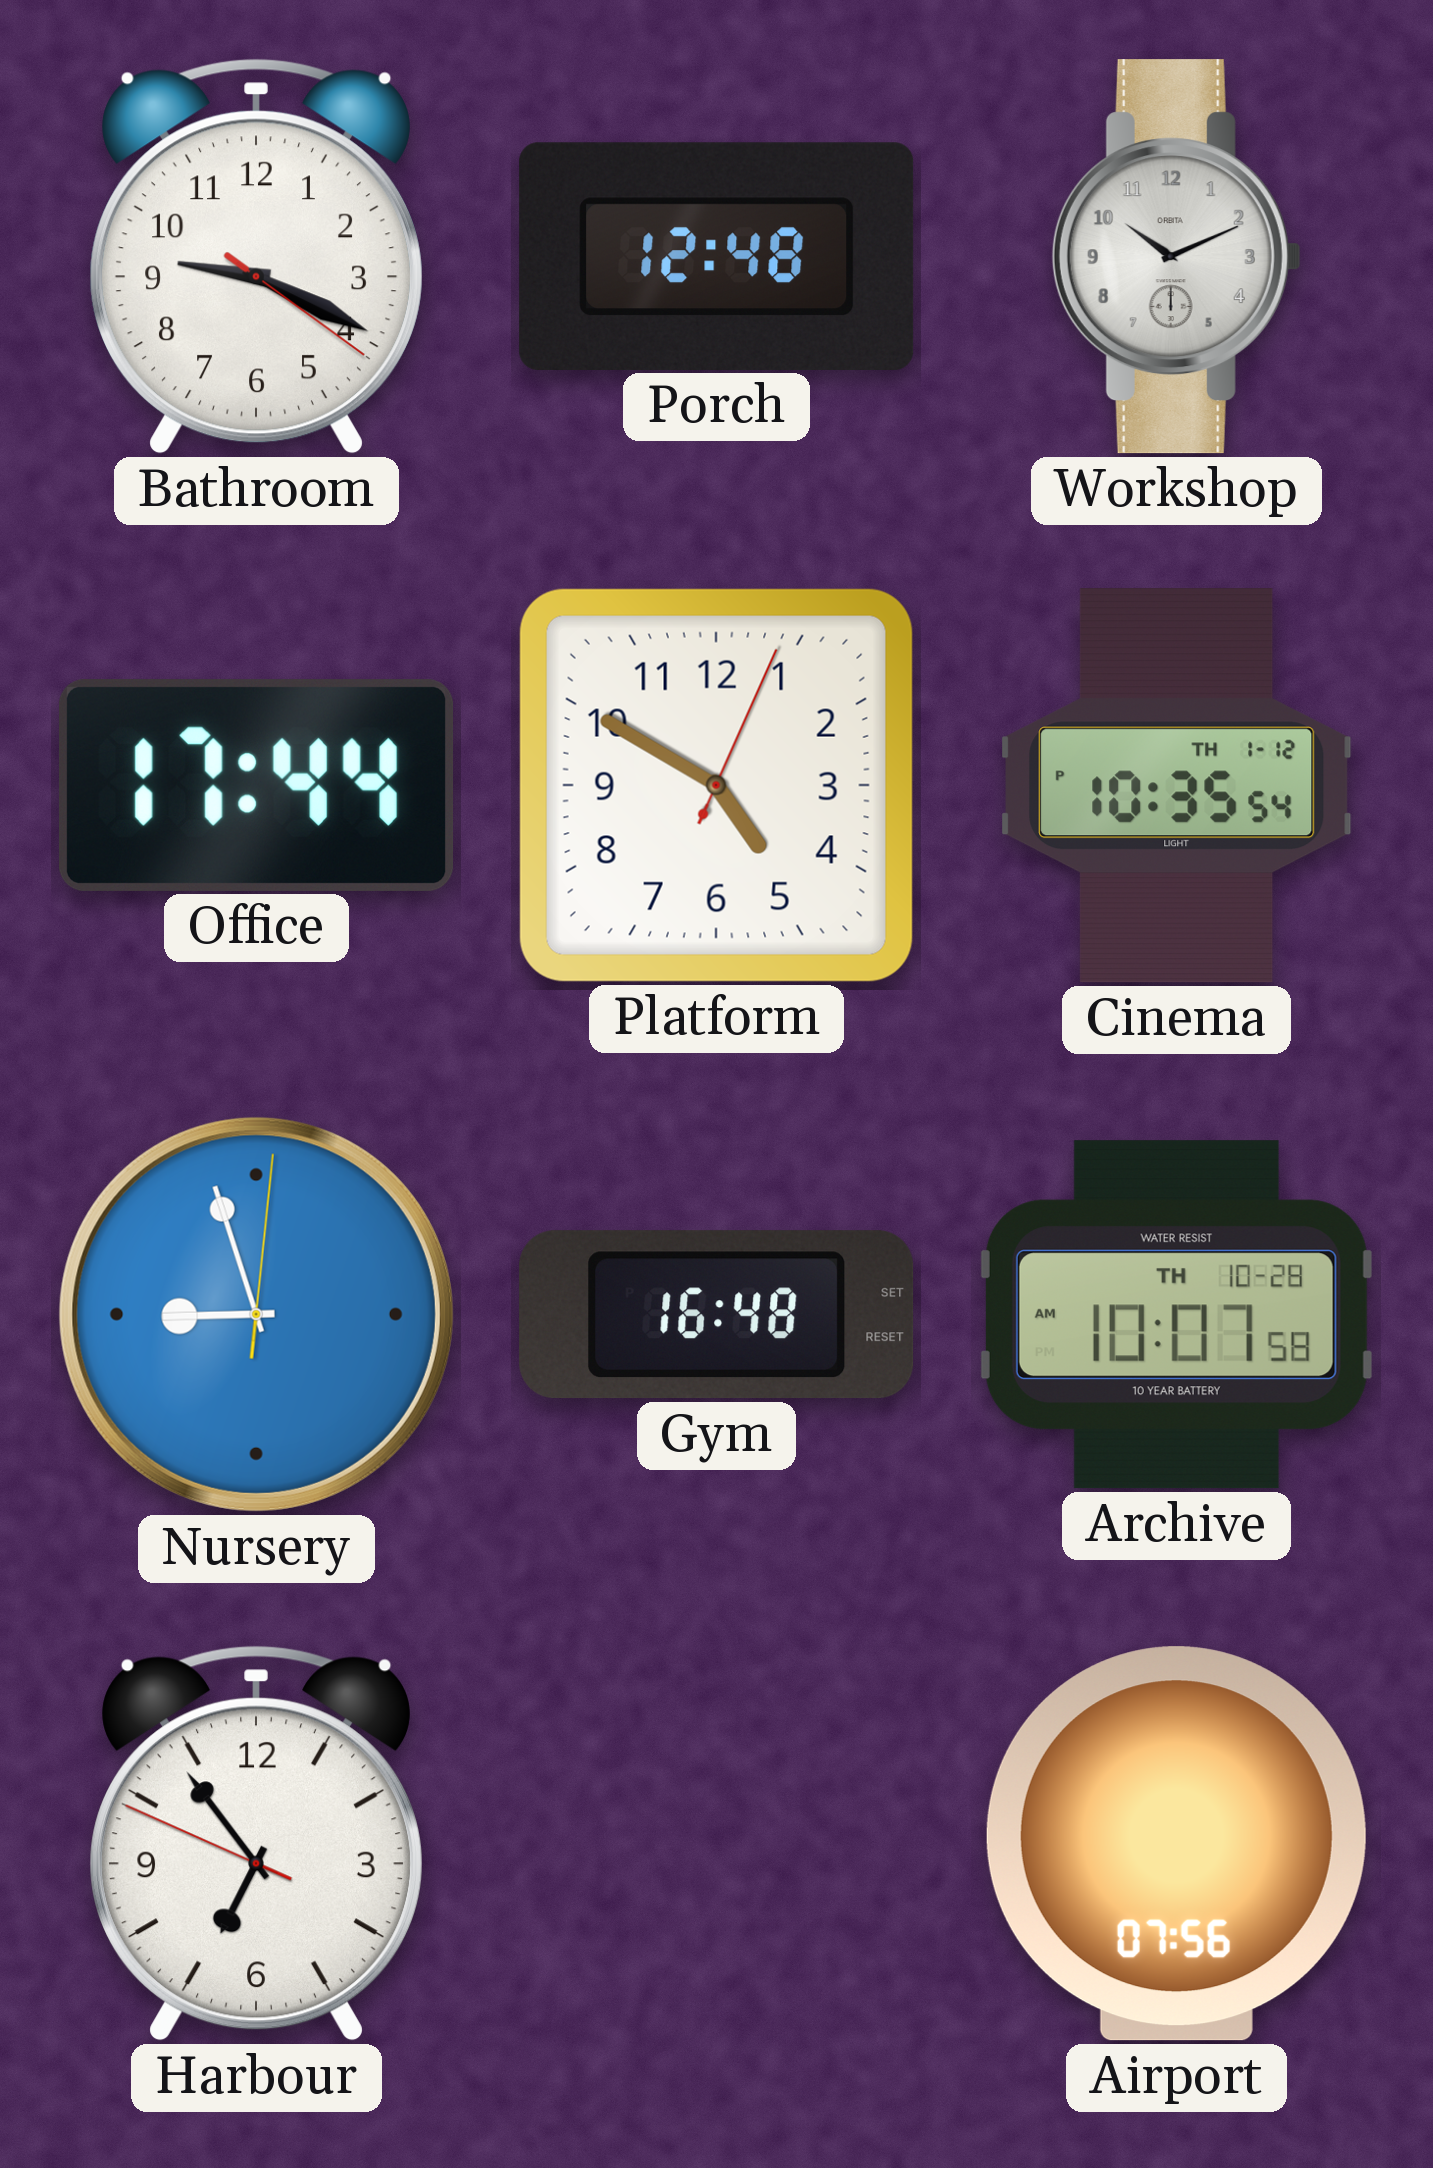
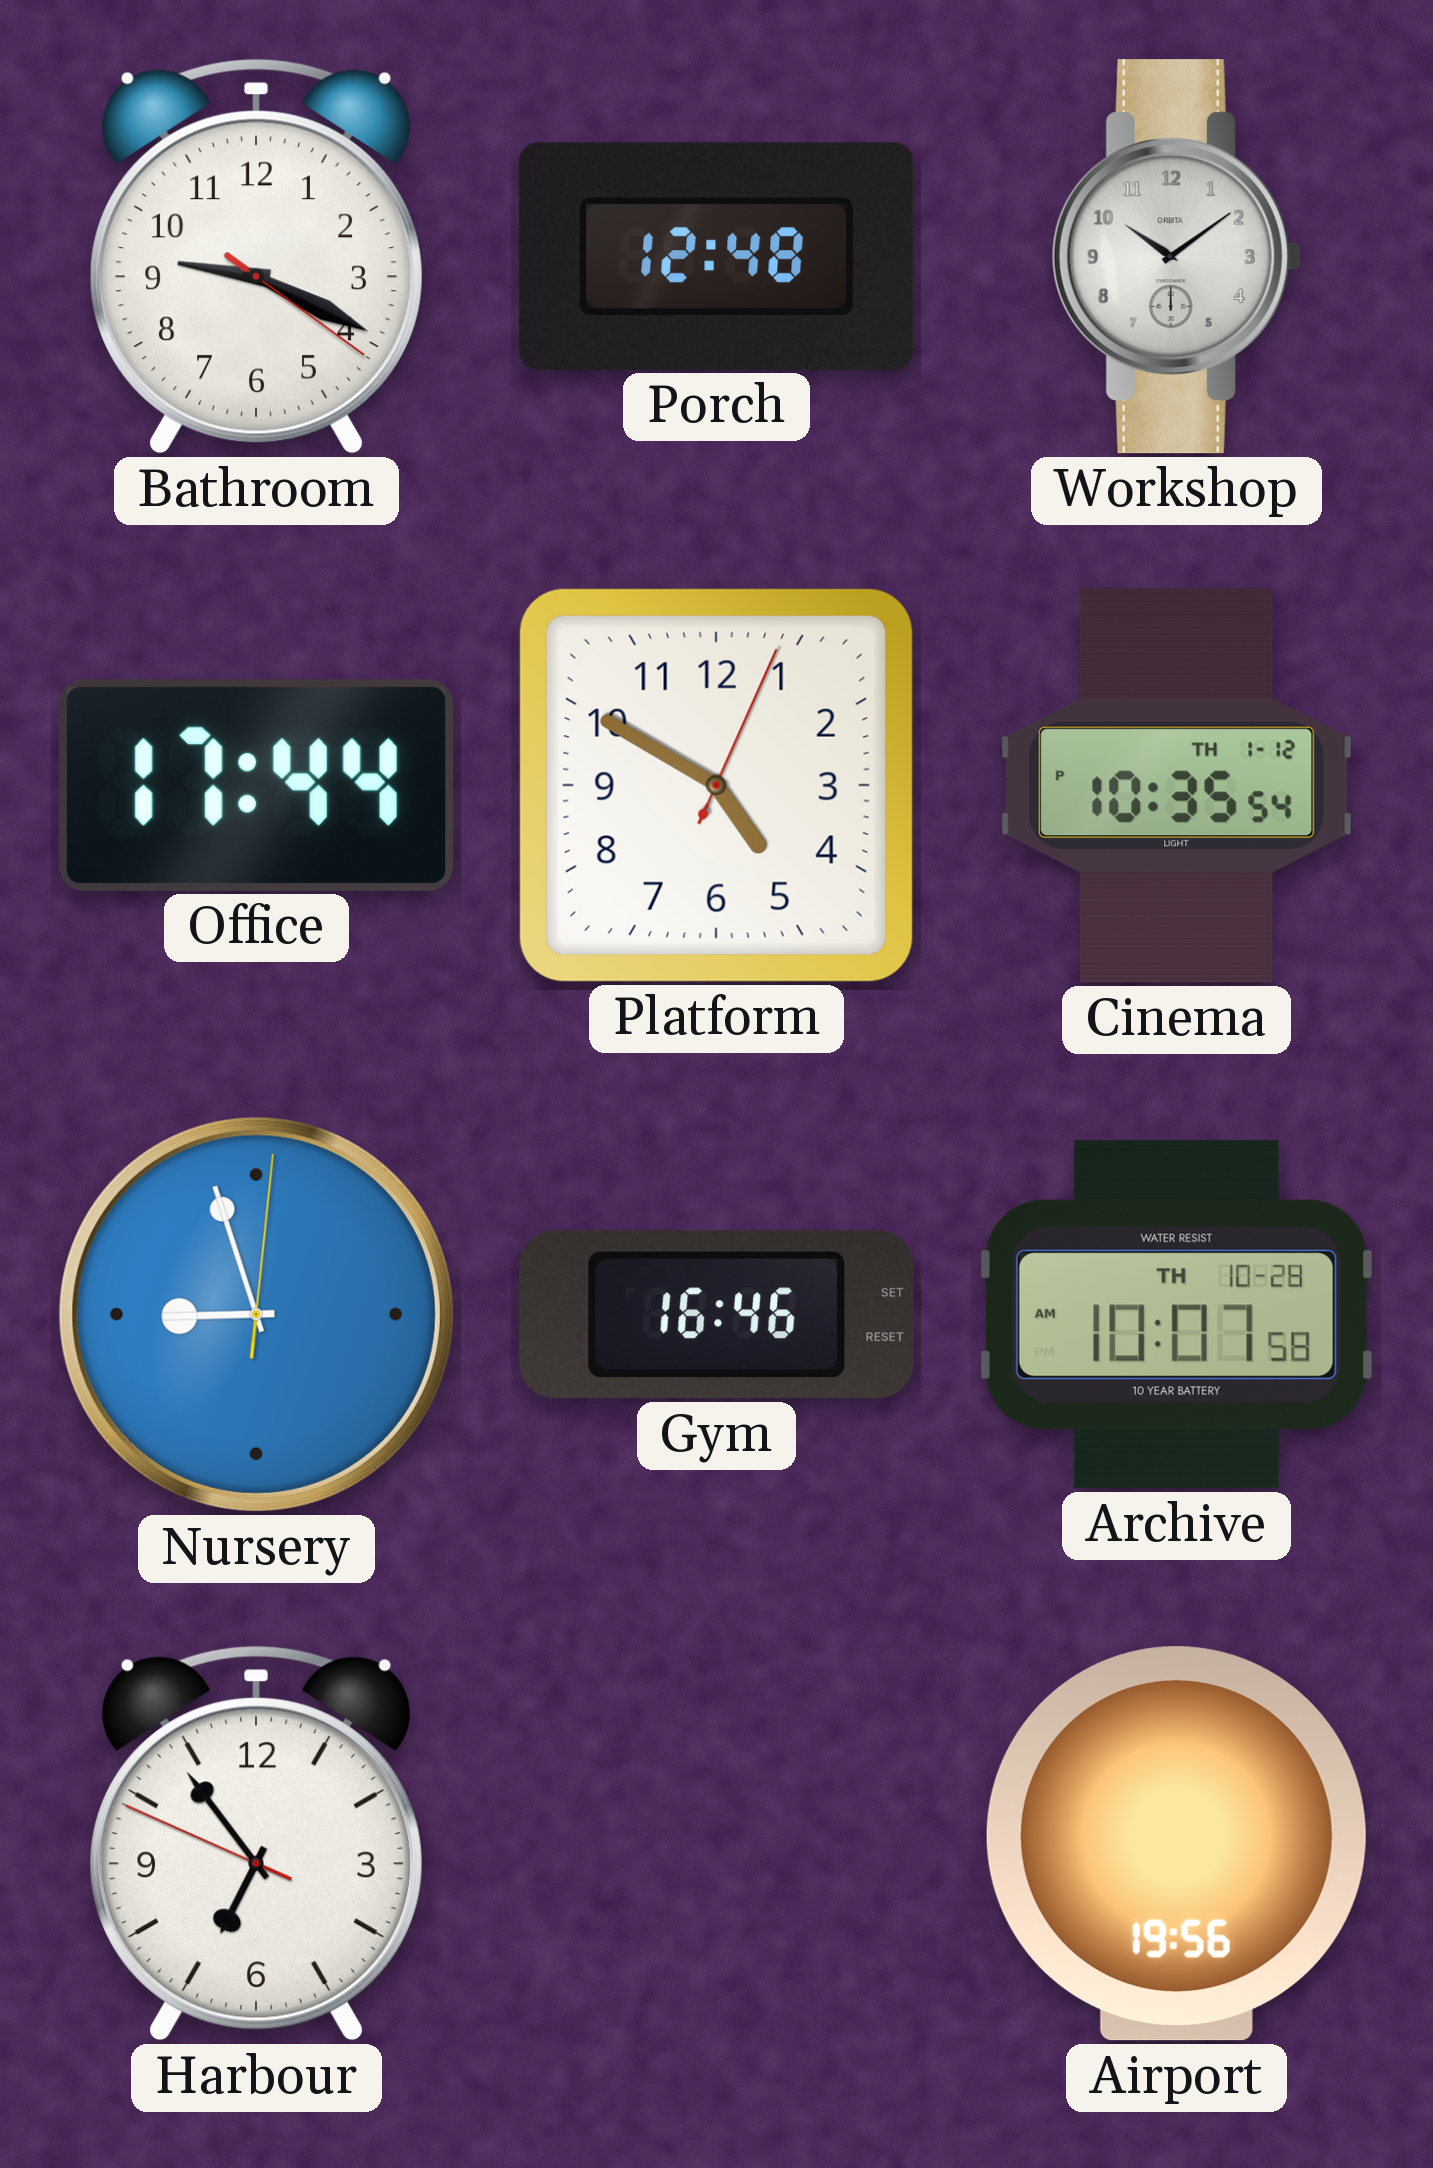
Workshop: 10:11 -> 10:09 (1176, 257)
Gym: 16:48 -> 16:46 (717, 1315)
Airport: 07:56 -> 19:56 (1176, 1844)
